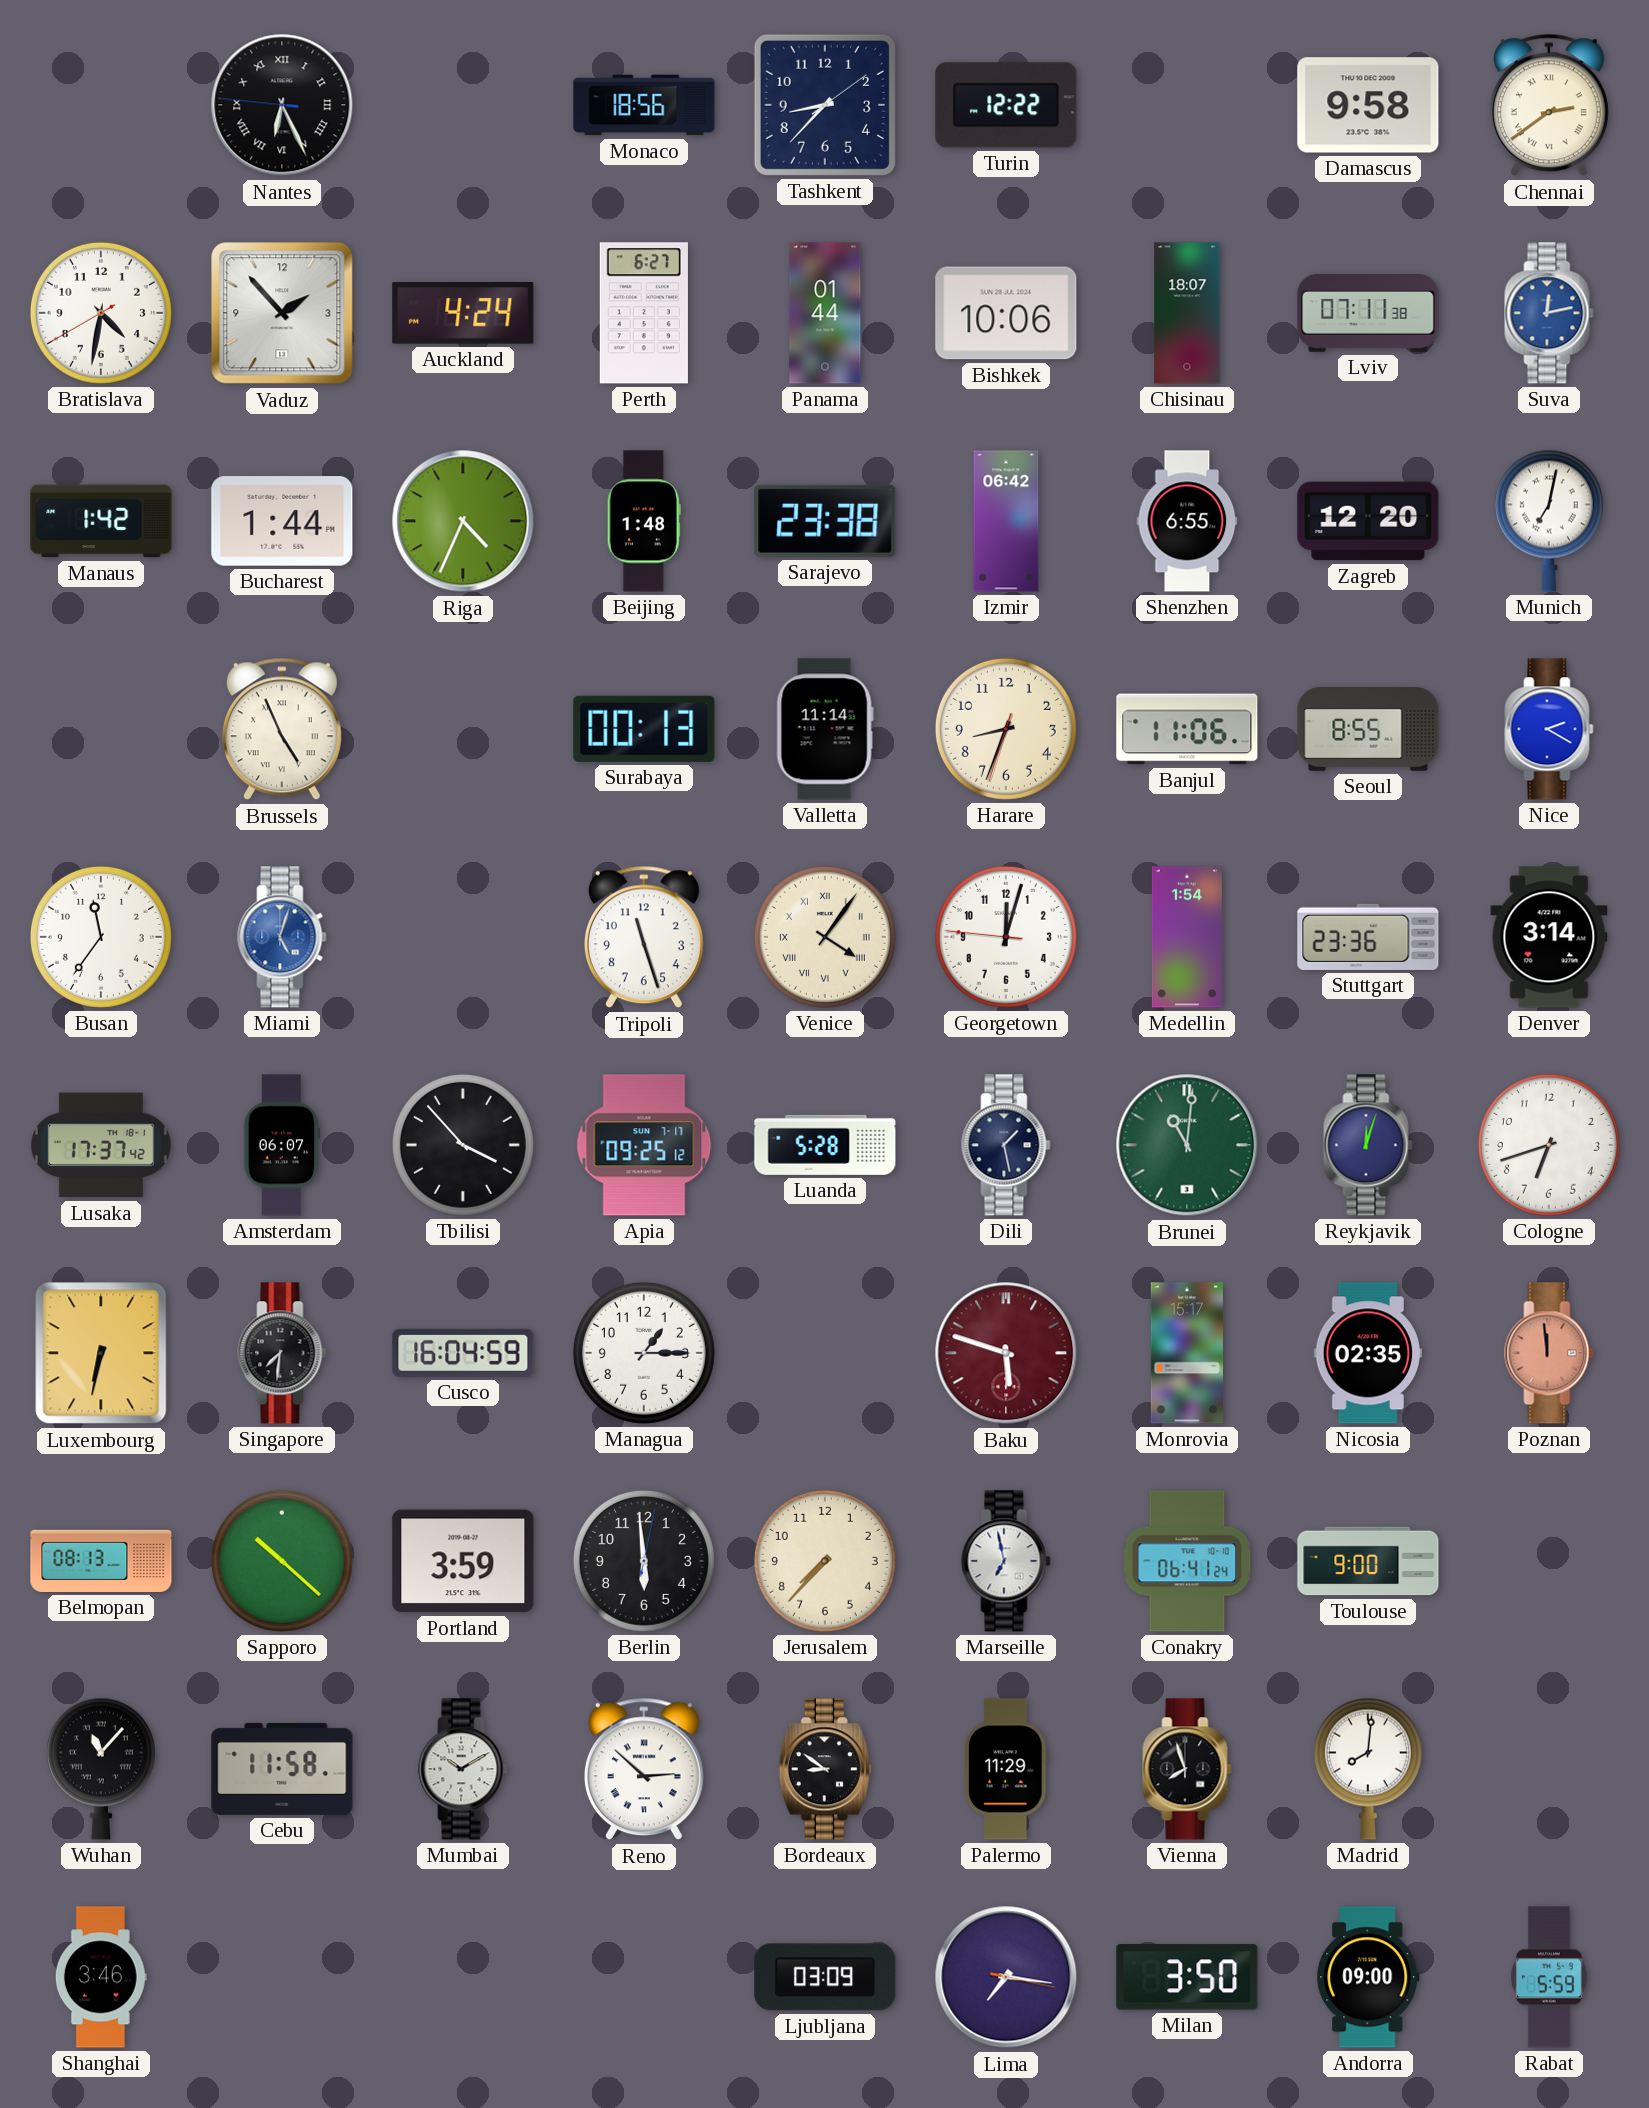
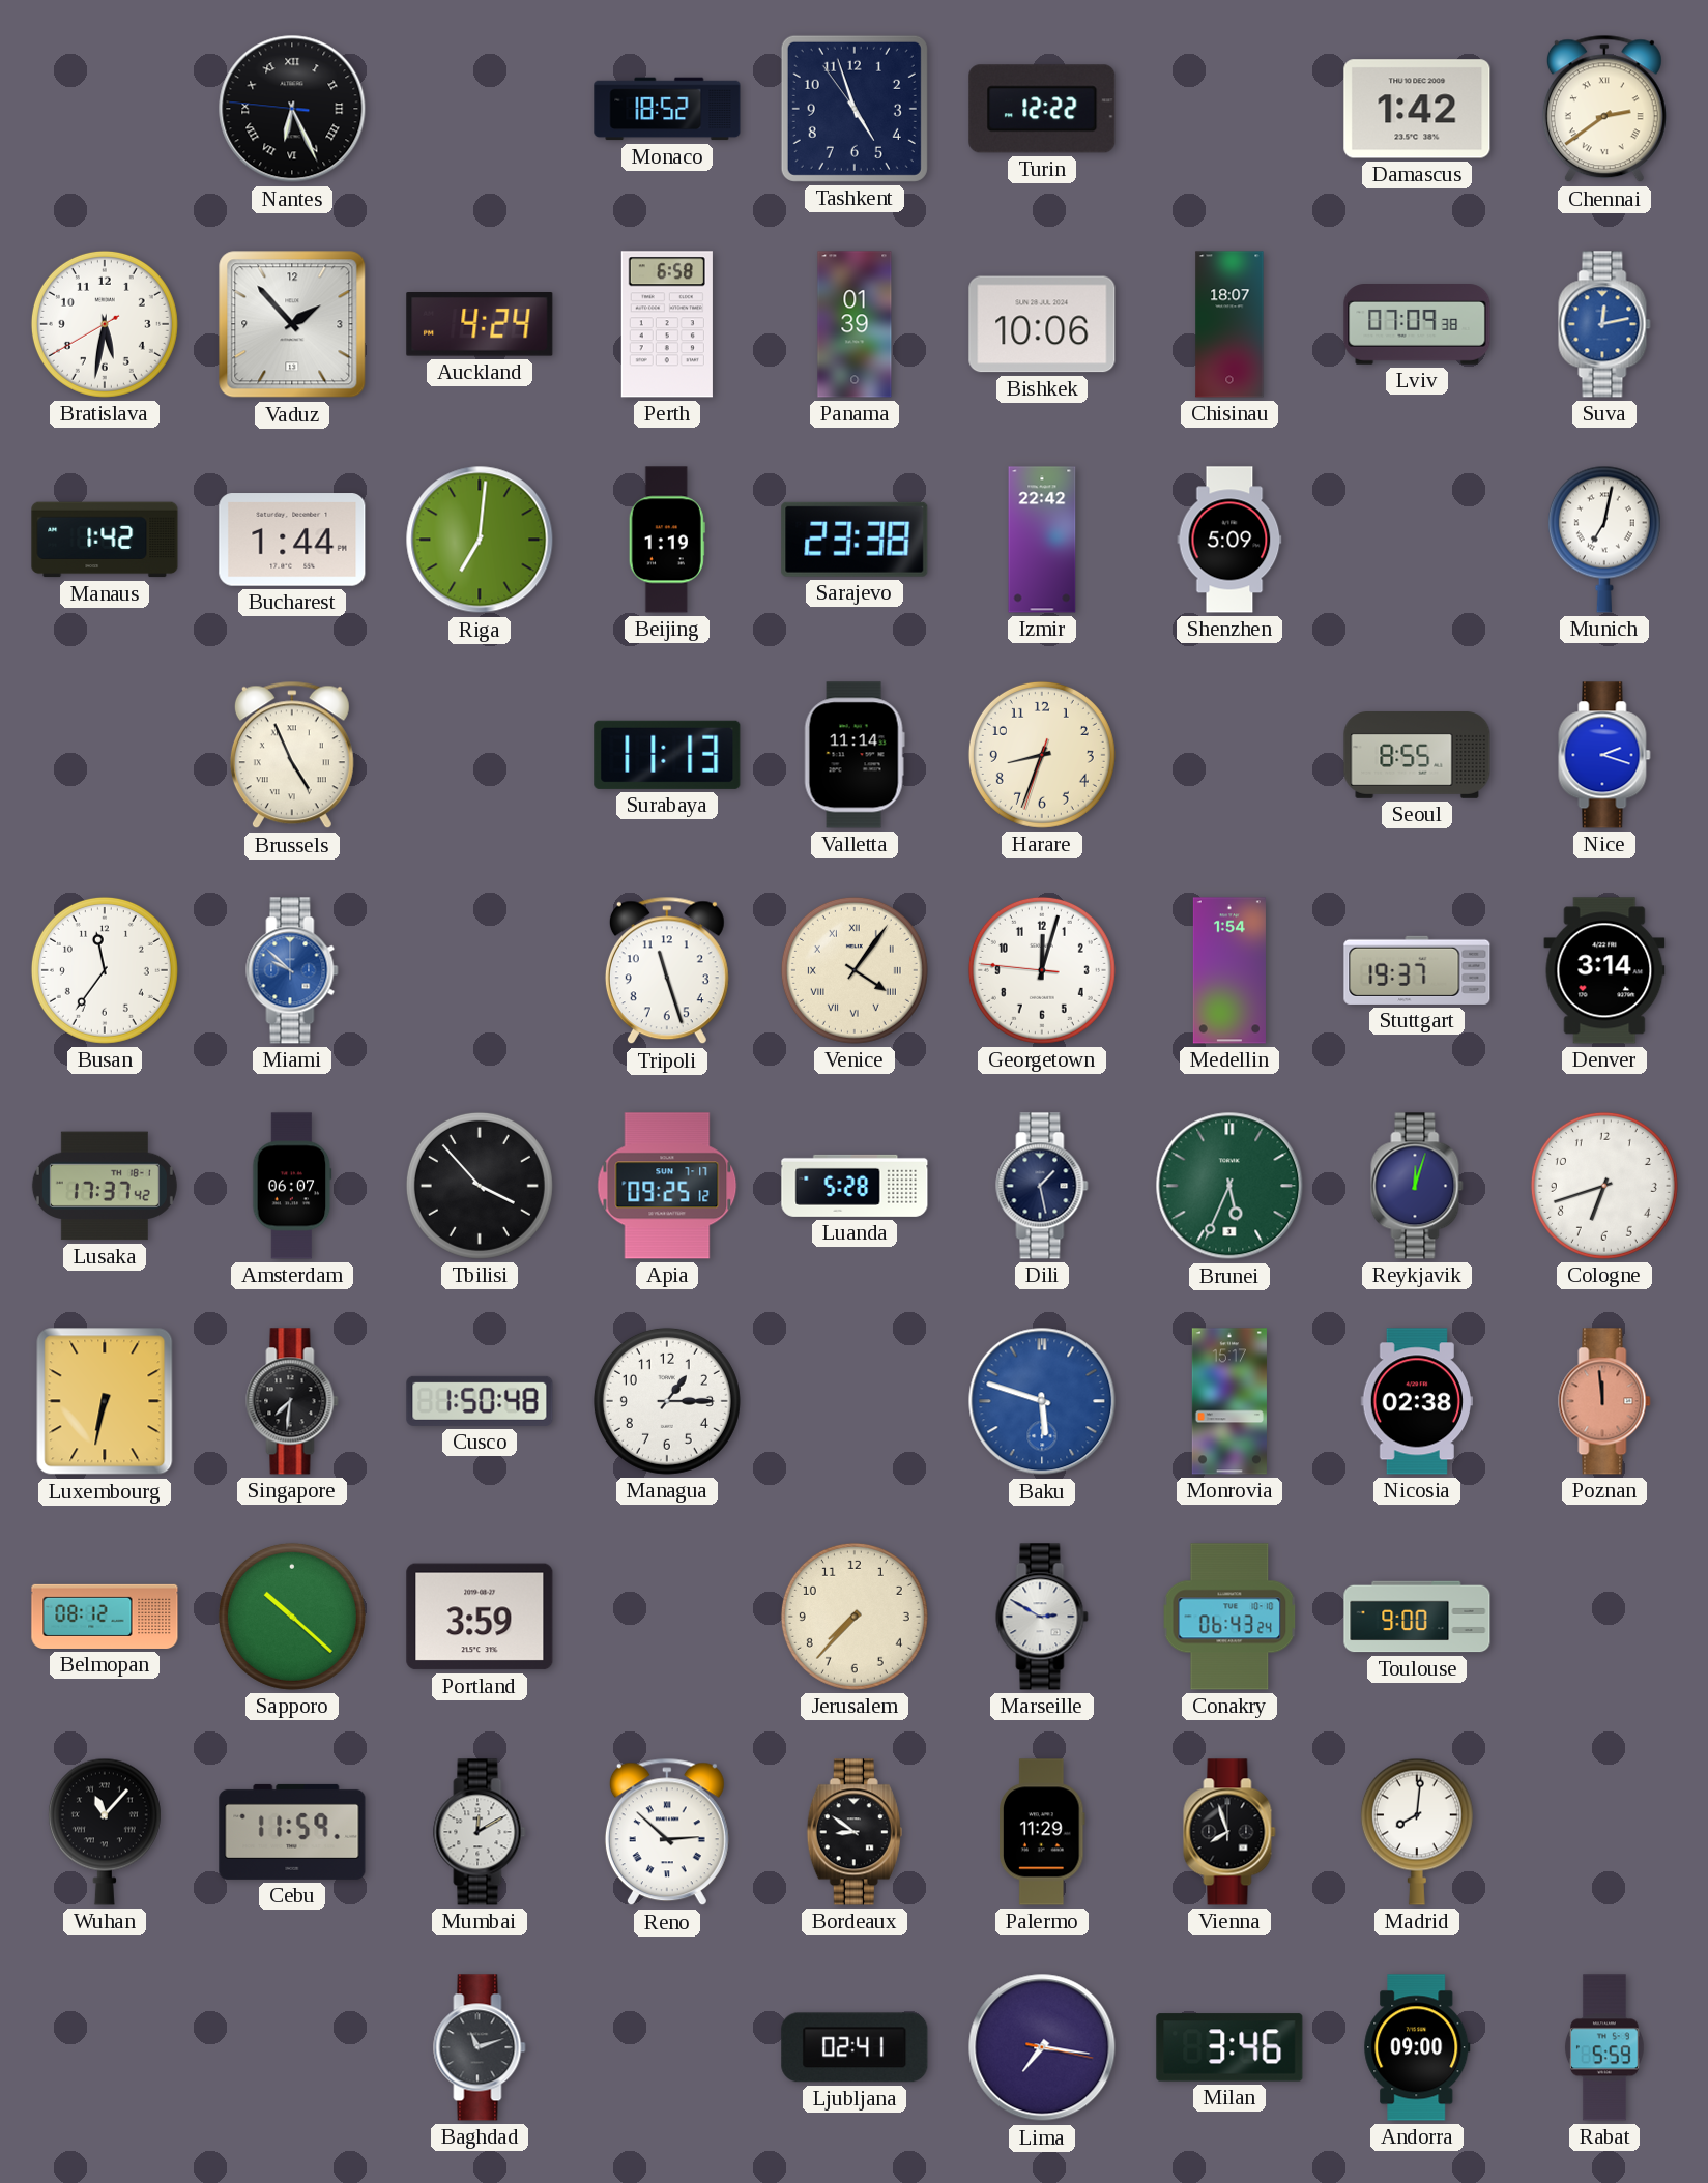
Monaco: 18:56 -> 18:52 (667, 109)
Tashkent: 8:37 -> 4:56 (855, 109)
Damascus: 9:58 -> 1:42 (1417, 109)
Bratislava: 4:31 -> 5:31 (105, 324)
Perth: 6:27 -> 6:58 (667, 324)
Panama: 01:44 -> 01:39 (855, 324)
Lviv: 07:11 -> 07:09 (1417, 325)
Riga: 4:34 -> 7:01 (480, 540)
Beijing: 1:48 -> 1:19 (667, 540)
Izmir: 06:42 -> 22:42 (1042, 540)
Shenzhen: 6:55 -> 5:09 (1229, 540)
Zagreb: 12:20 -> none (1368, 521)
Surabaya: 00:13 -> 11:13 (667, 755)
Banjul: 11:06 -> none (1187, 729)
Nice: 2:20 -> 2:18 (1604, 755)
Miami: 5:03 -> 9:52 (292, 970)
Stuttgart: 23:36 -> 19:37 (1417, 970)
Brunei: 11:01 -> 5:34 (1229, 1186)
Cusco: 16:04 -> 1:50 (480, 1401)
Baku dial: burgundy -> blue (1042, 1401)
Nicosia: 02:35 -> 02:38 (1416, 1401)
Belmopan: 08:13 -> 08:12 (105, 1617)
Berlin: 5:59 -> none (644, 1561)
Marseille: 6:58 -> 2:50 (1042, 1617)
Conakry: 06:41 -> 06:43 (1229, 1617)
Cebu: 11:58 -> 11:59 (292, 1832)
Mumbai: 10:10 -> 12:10 (480, 1832)
Shanghai: 3:46 -> none (101, 1977)
Baghdad: none -> 11:12 (480, 2047)
Ljubljana: 03:09 -> 02:41 (855, 2047)
Milan: 3:50 -> 3:46 (1229, 2047)
